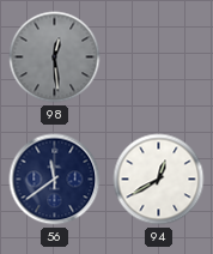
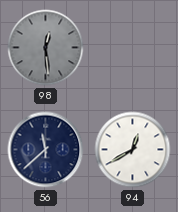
56: 11:39 -> 11:38 (46, 150)
